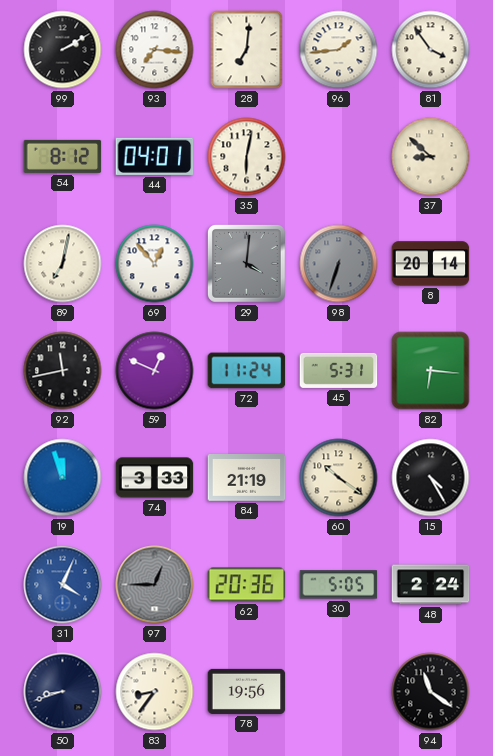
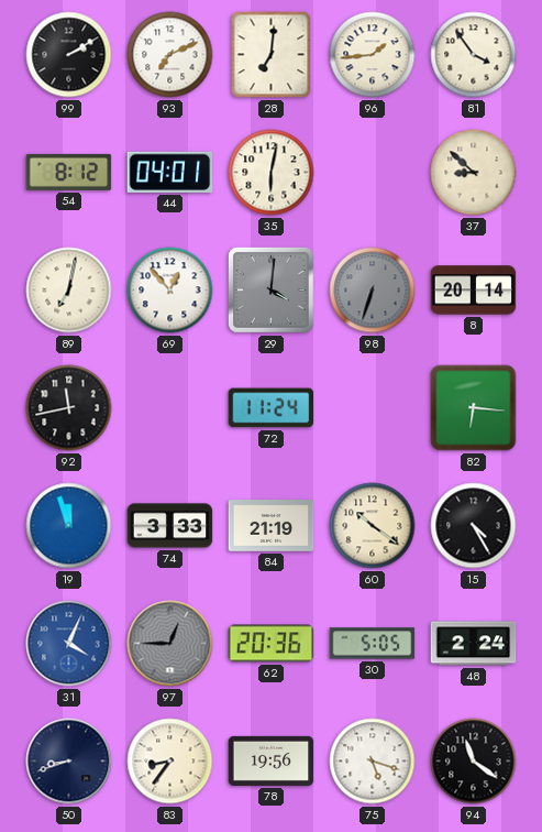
93: 7:16 -> 7:11 (170, 55)
59: 12:49 -> none (155, 371)
45: 5:31 -> none (339, 370)
75: none -> 5:18 (373, 762)
